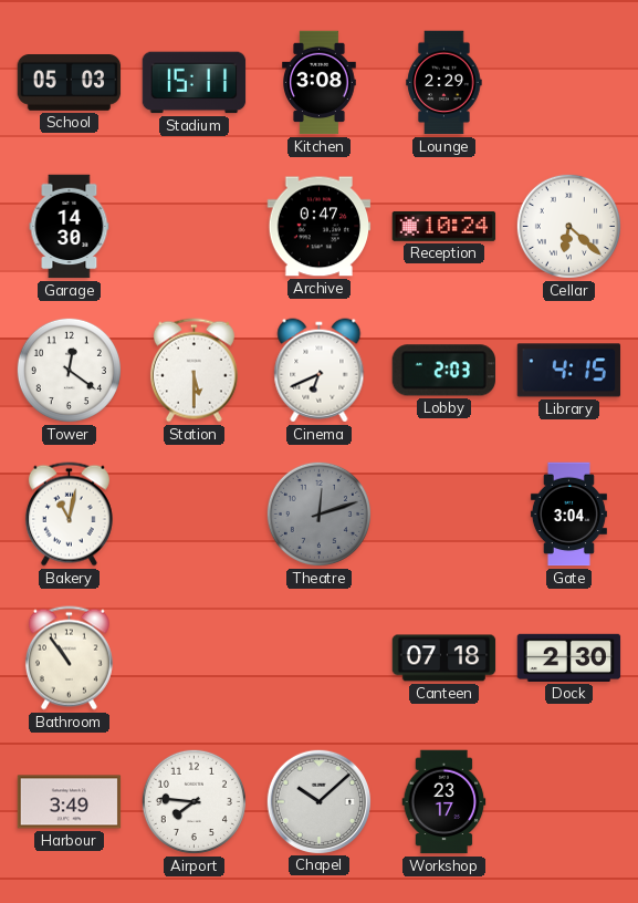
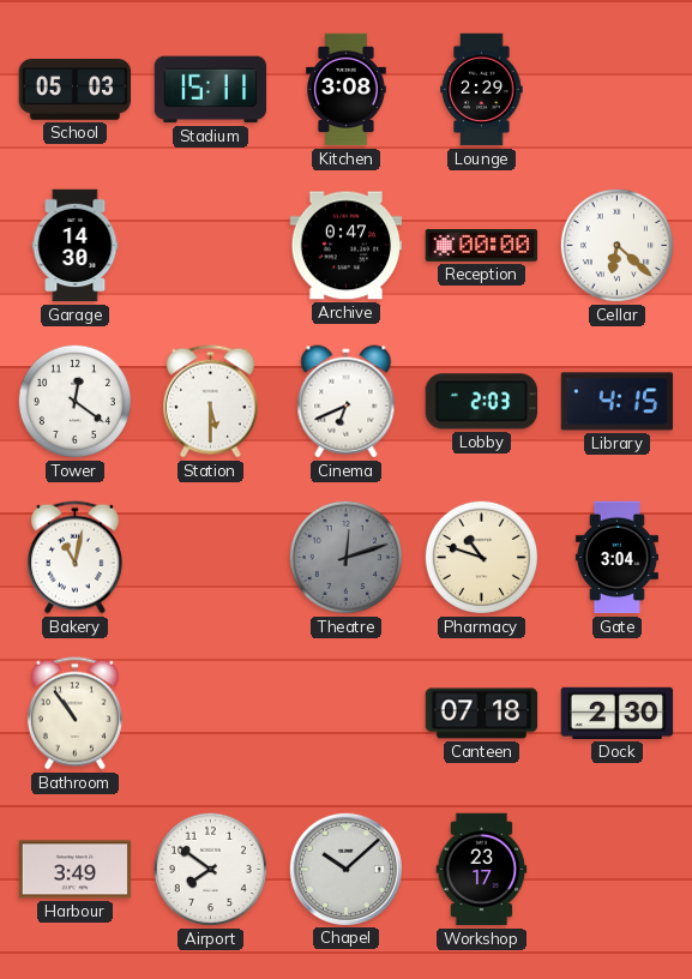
Reception: 10:24 -> 00:00 (482, 245)
Pharmacy: none -> 10:48 (481, 557)
Airport: 7:46 -> 7:51 (210, 869)
